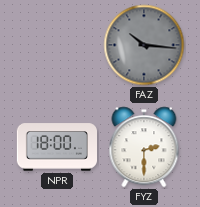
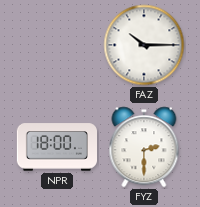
FAZ: 10:16 -> 10:15 (144, 45)
FAZ dial: grey -> white (144, 45)
